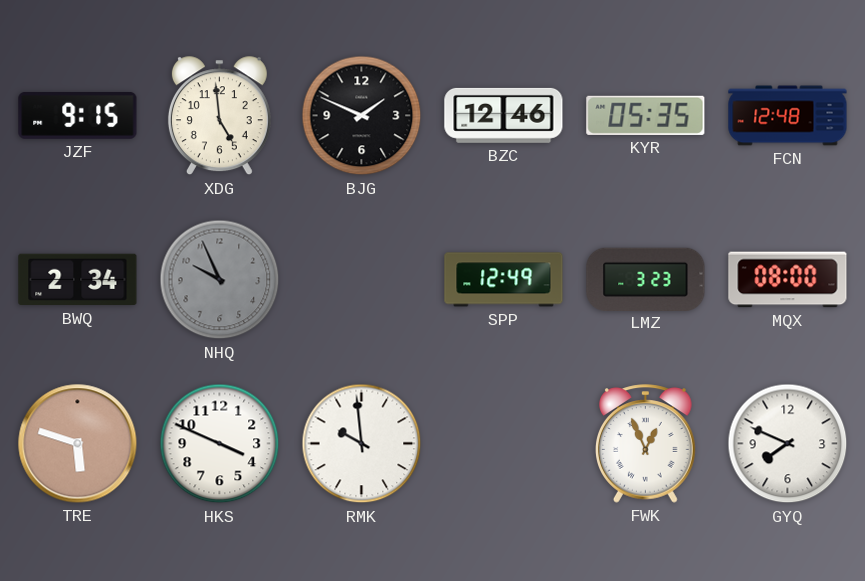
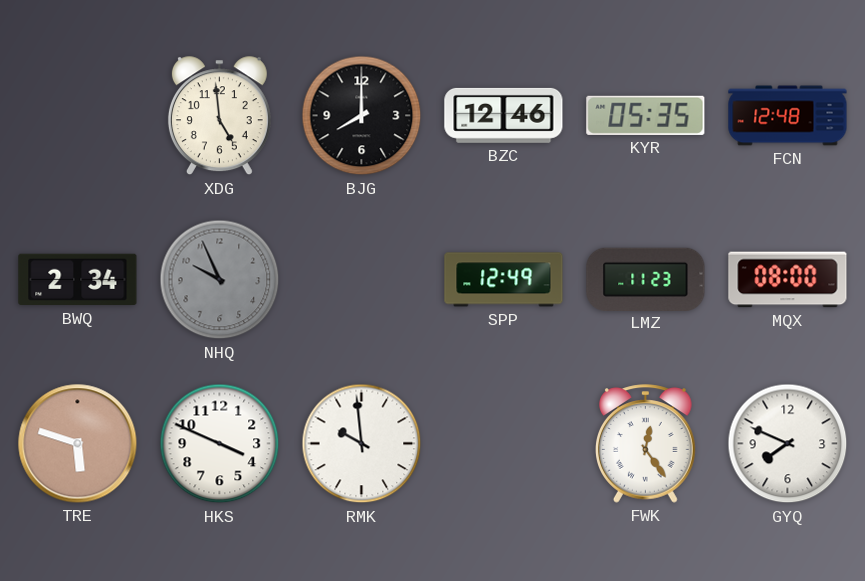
JZF: 9:15 -> none (78, 116)
BJG: 1:49 -> 8:00 (362, 116)
LMZ: 3:23 -> 11:23 (646, 279)
FWK: 12:56 -> 12:24 (646, 444)
